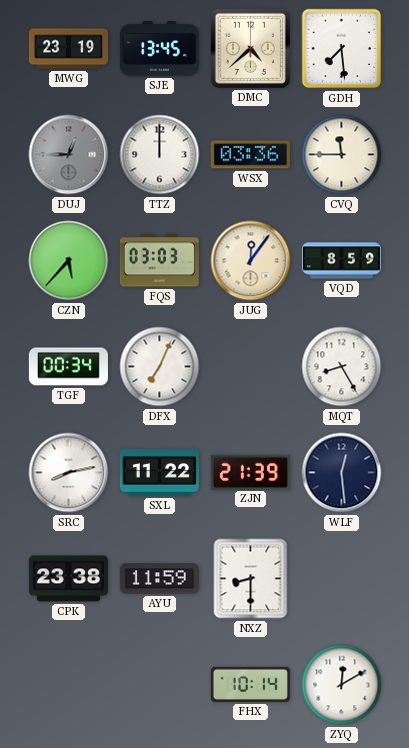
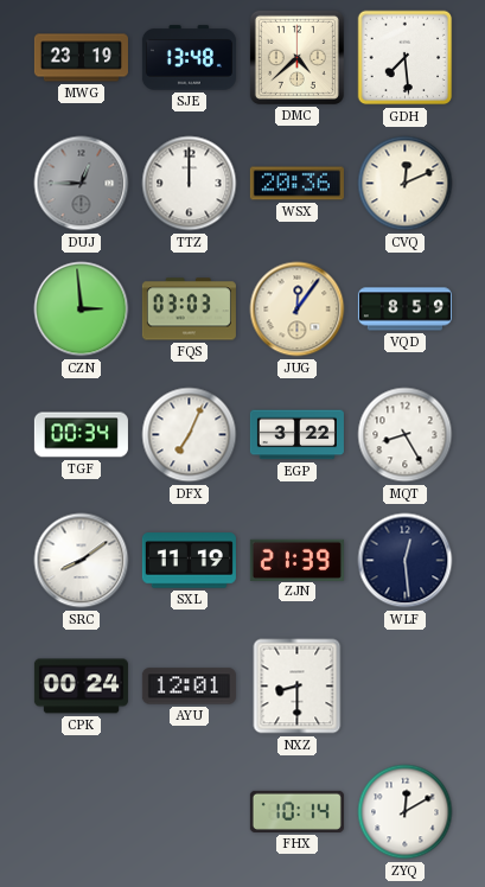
SJE: 13:45 -> 13:48 (189, 58)
WSX: 03:36 -> 20:36 (296, 184)
CVQ: 11:45 -> 12:11 (406, 184)
CZN: 5:37 -> 2:59 (82, 310)
EGP: none -> 3:22 (296, 435)
SRC: 8:13 -> 8:09 (82, 561)
SXL: 11:22 -> 11:19 (189, 561)
CPK: 23:38 -> 00:24 (81, 687)
AYU: 11:59 -> 12:01 (189, 687)
